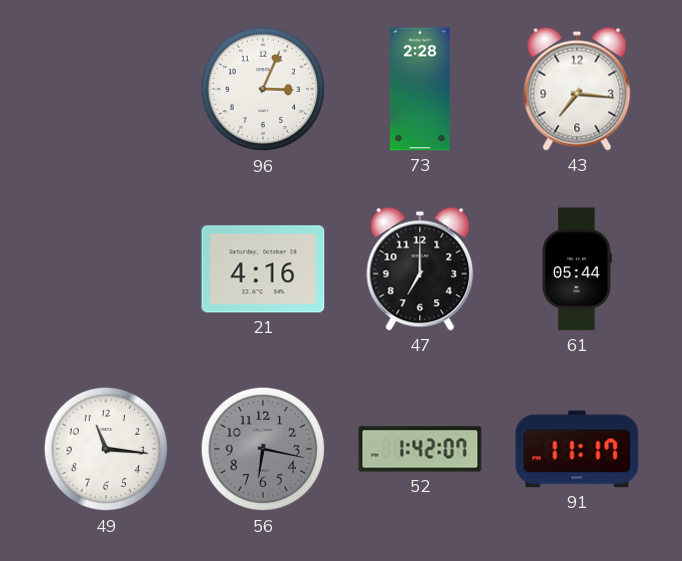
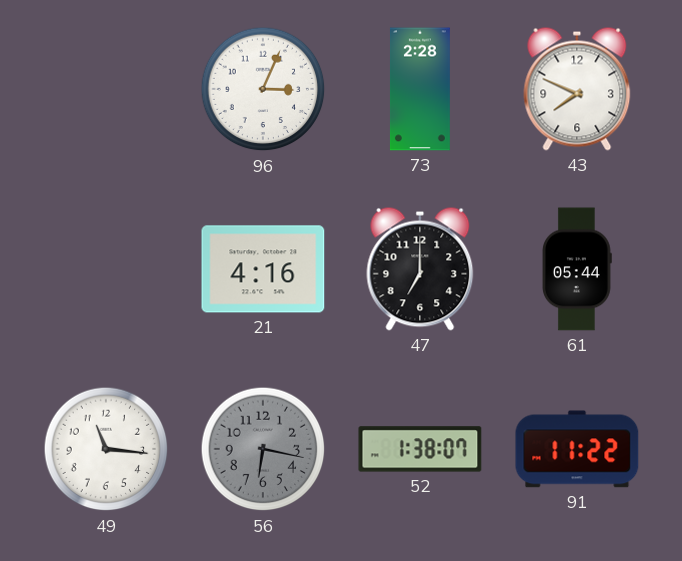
43: 7:16 -> 7:49 (577, 89)
52: 1:42 -> 1:38 (420, 449)
91: 11:17 -> 11:22 (577, 449)
